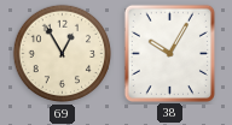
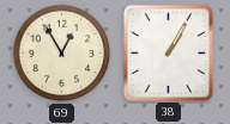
38: 10:05 -> 1:05 (168, 52)
